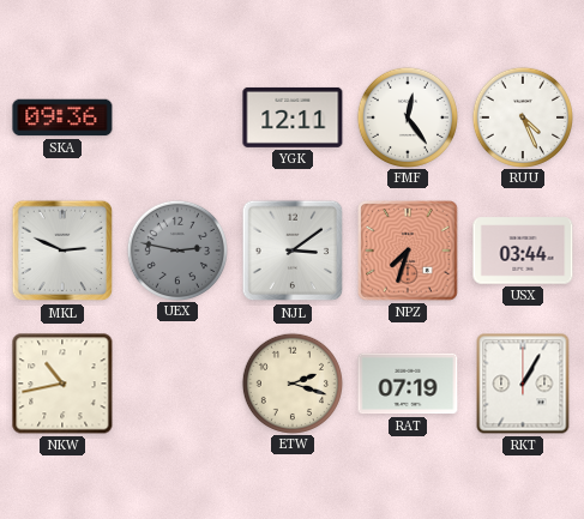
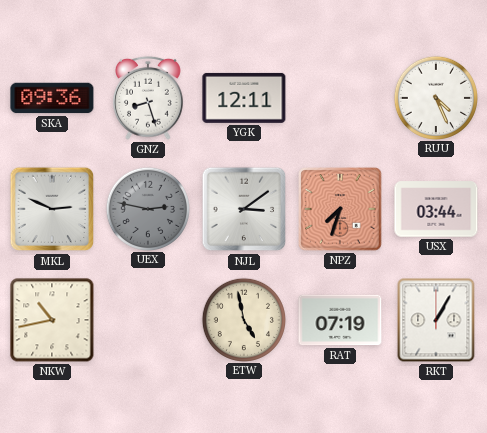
GNZ: none -> 8:27 (149, 98)
FMF: 12:24 -> none (407, 116)
ETW: 2:18 -> 4:58 (243, 319)
